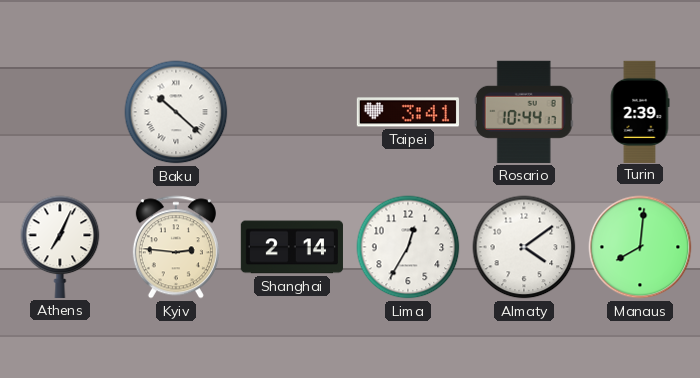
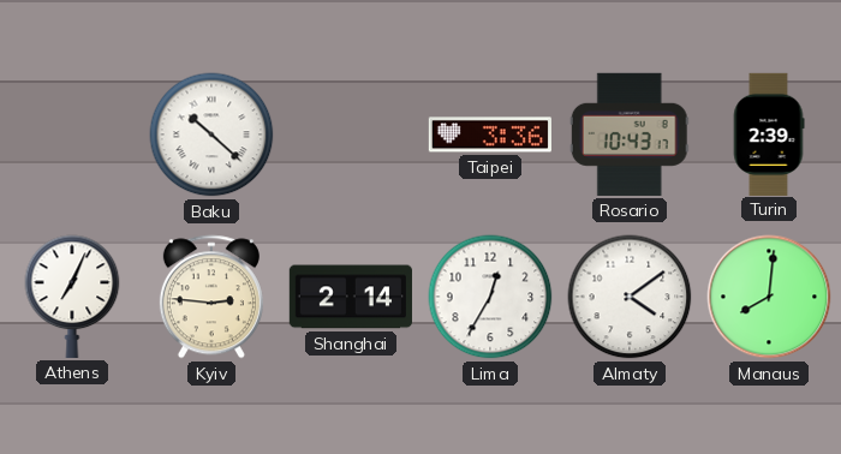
Taipei: 3:41 -> 3:36 (490, 135)
Rosario: 10:44 -> 10:43 (630, 135)
